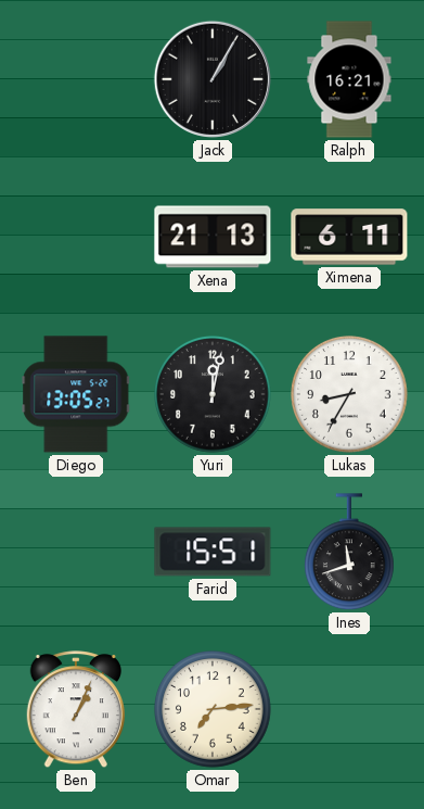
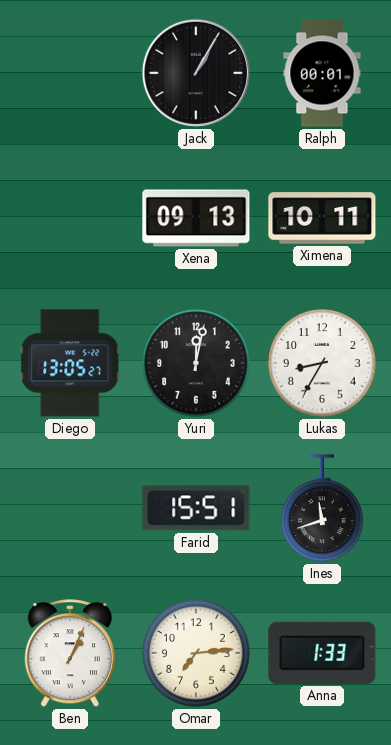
Ralph: 16:21 -> 00:01 (322, 73)
Xena: 21:13 -> 09:13 (196, 218)
Ximena: 6:11 -> 10:11 (322, 218)
Anna: none -> 1:33 (322, 653)
